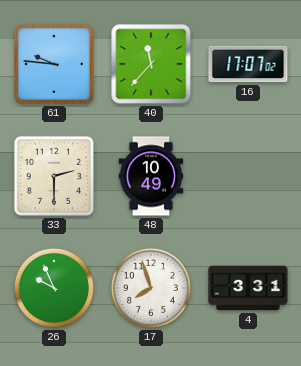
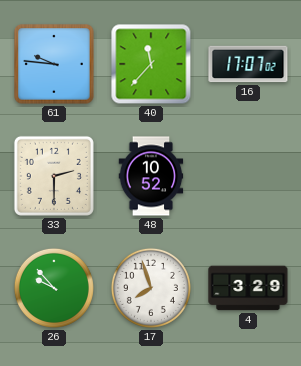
48: 10:49 -> 10:52 (151, 176)
26: 9:56 -> 9:53 (54, 288)
4: 3:31 -> 3:29 (248, 288)
